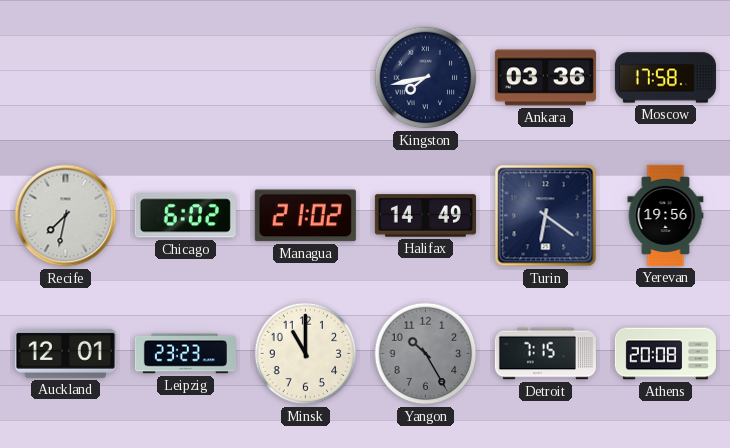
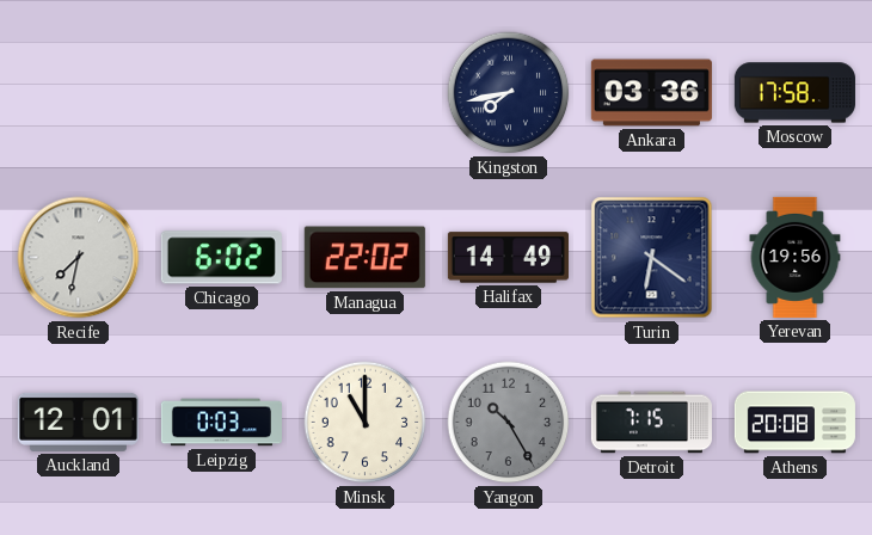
Managua: 21:02 -> 22:02 (364, 258)
Leipzig: 23:23 -> 0:03 (221, 423)
